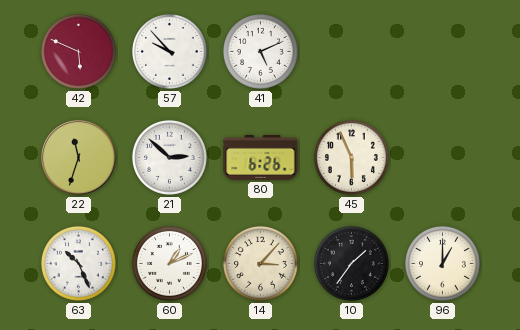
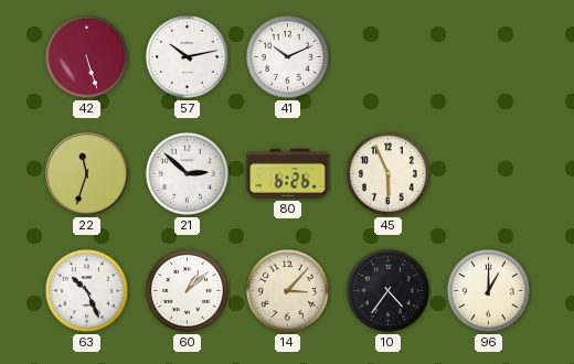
42: 5:49 -> 5:27 (86, 56)
57: 9:53 -> 10:13 (187, 56)
41: 5:11 -> 10:11 (287, 56)
60: 1:11 -> 1:08 (187, 290)
10: 1:36 -> 4:36 (387, 290)
